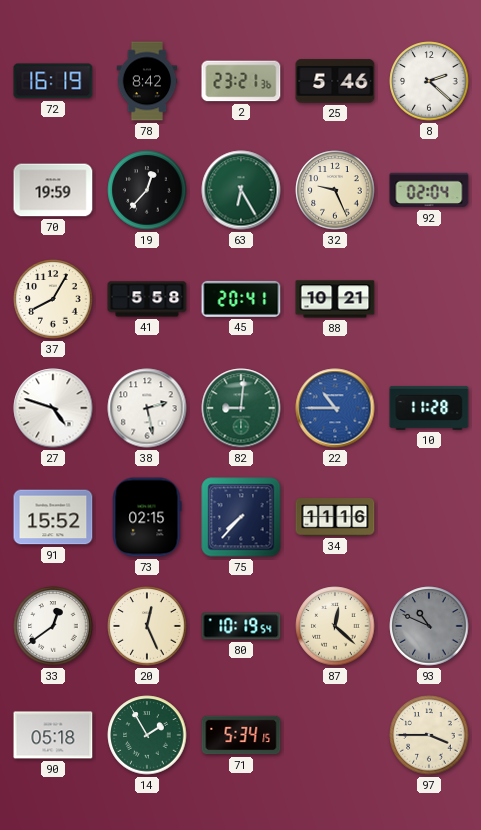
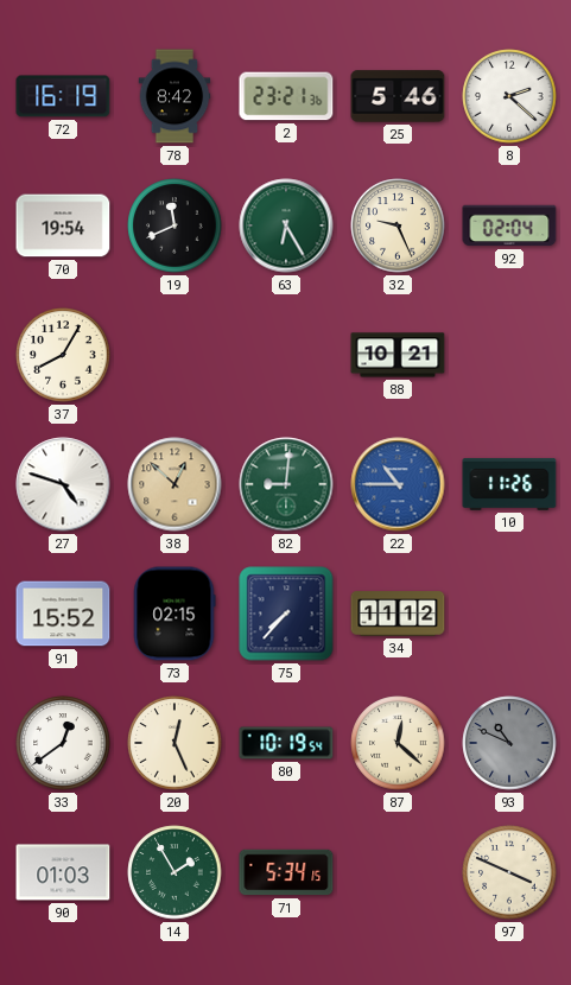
70: 19:59 -> 19:54 (63, 225)
19: 12:37 -> 11:41 (175, 225)
41: 5:58 -> none (147, 299)
45: 20:41 -> none (241, 299)
38: 2:28 -> 12:52 (175, 484)
38 dial: white -> champagne (175, 484)
10: 11:28 -> 11:26 (509, 484)
34: 11:16 -> 11:12 (398, 614)
90: 05:18 -> 01:03 (63, 872)
97: 3:45 -> 3:49 (509, 872)
